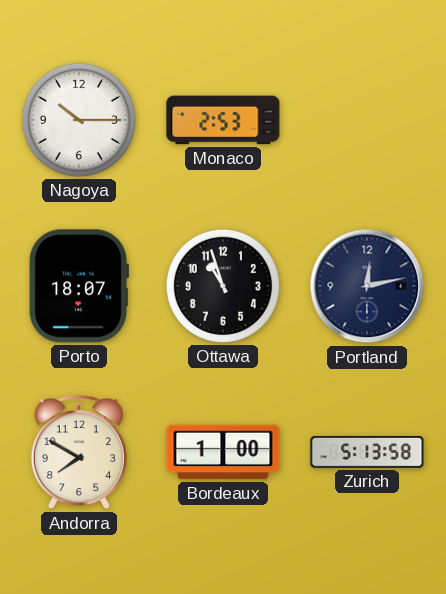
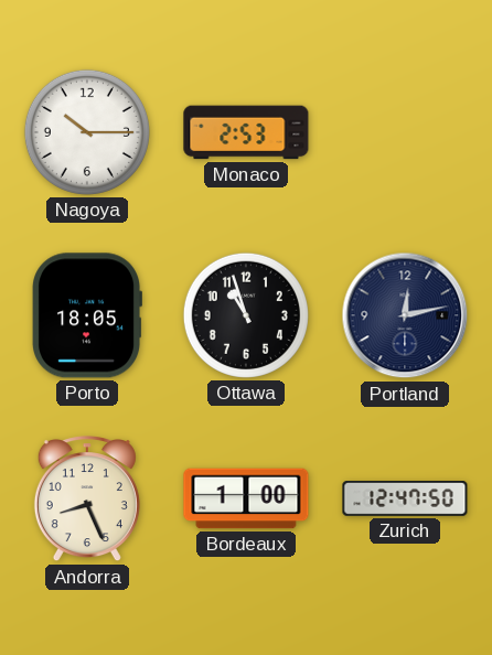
Porto: 18:07 -> 18:05 (86, 315)
Andorra: 7:50 -> 8:26 (87, 500)
Zurich: 5:13 -> 12:47 (405, 500)
